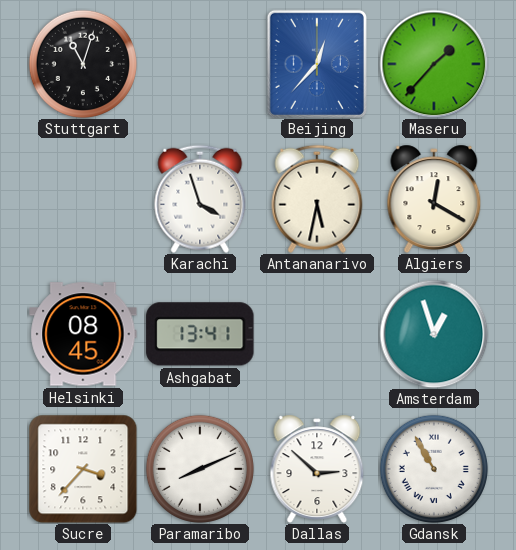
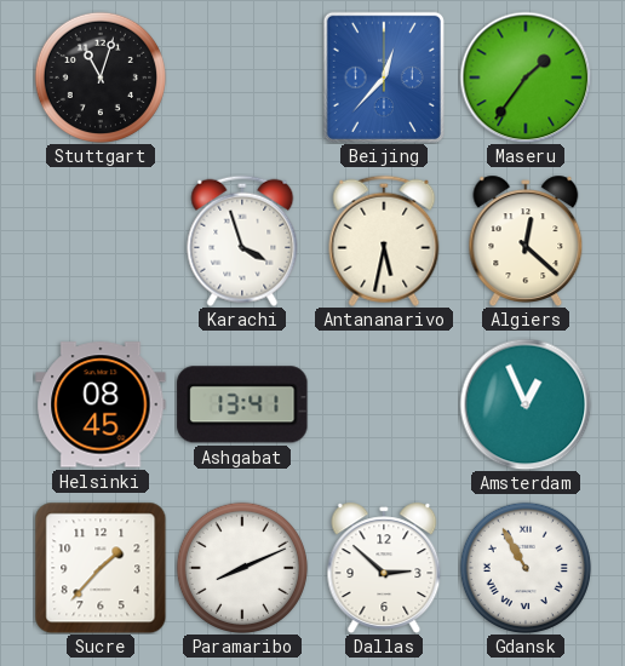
Maseru: 1:37 -> 1:36 (526, 77)
Algiers: 12:20 -> 12:22 (526, 240)
Amsterdam: 12:57 -> 12:56 (526, 404)
Sucre: 3:37 -> 1:37 (101, 568)
